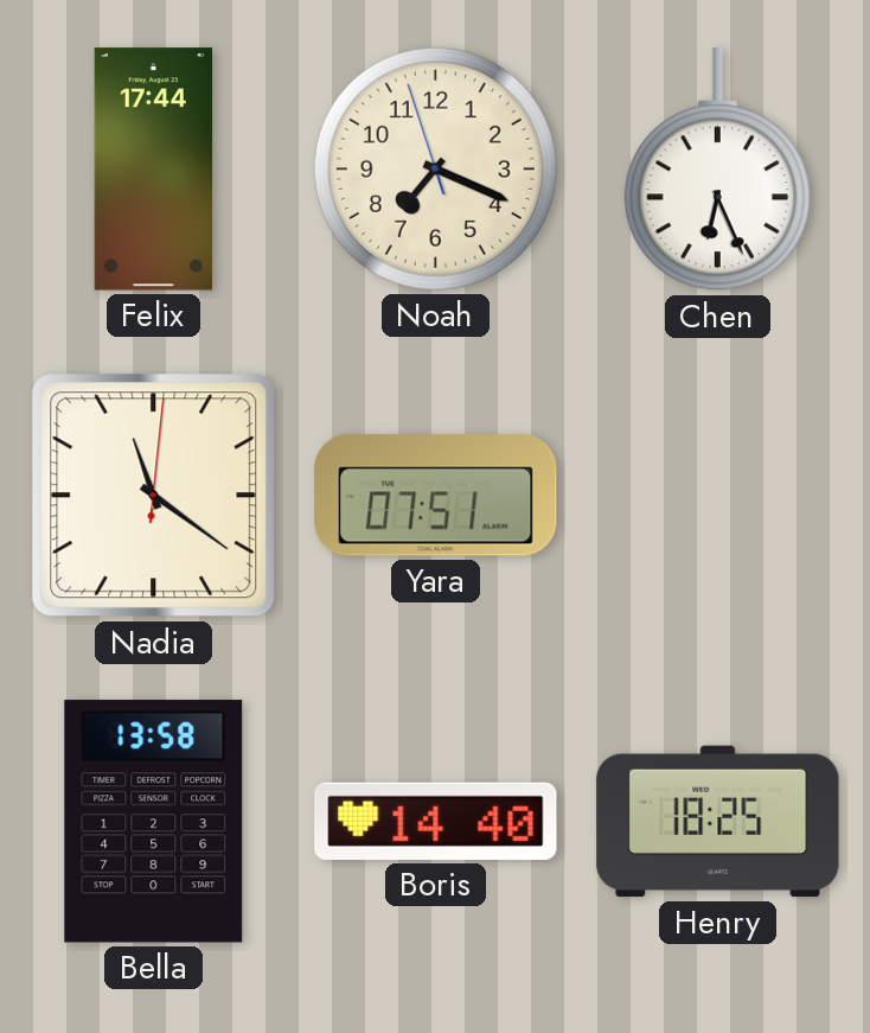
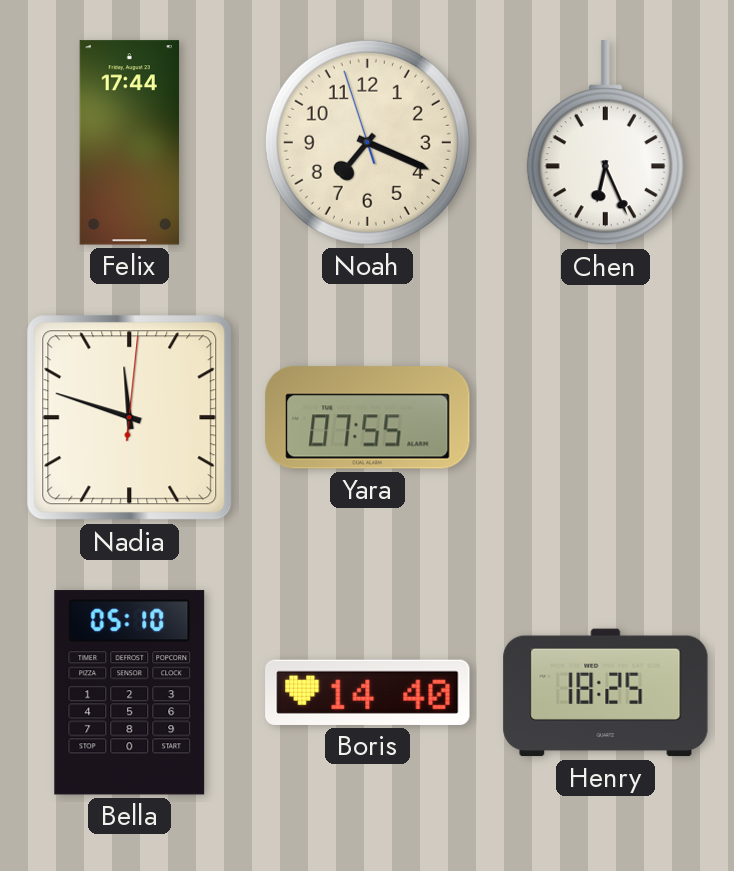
Nadia: 11:21 -> 11:48 (130, 418)
Yara: 07:51 -> 07:55 (368, 418)
Bella: 13:58 -> 05:10 (130, 693)
